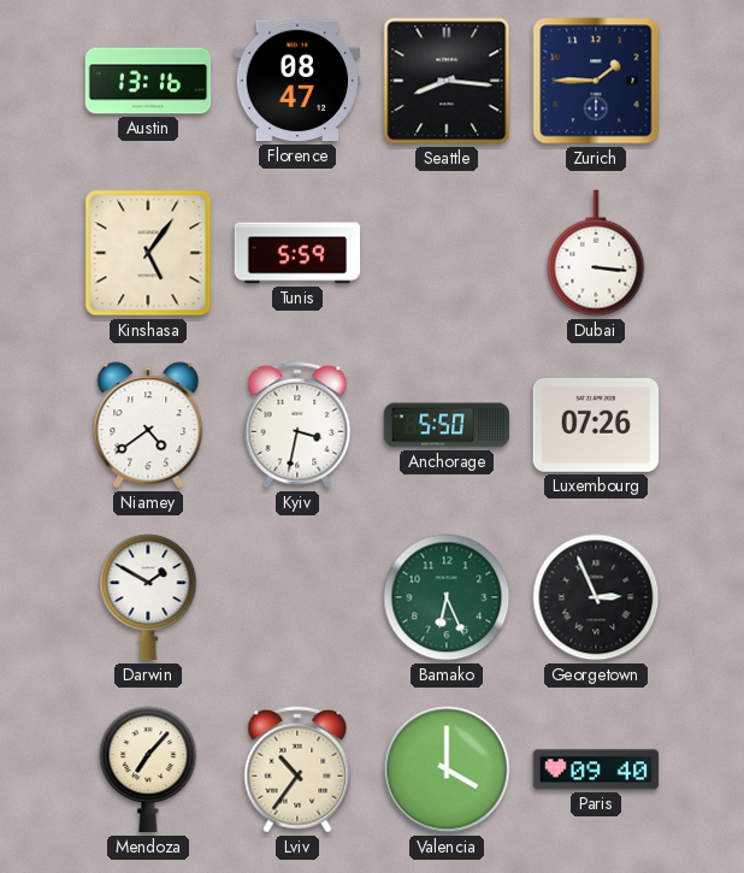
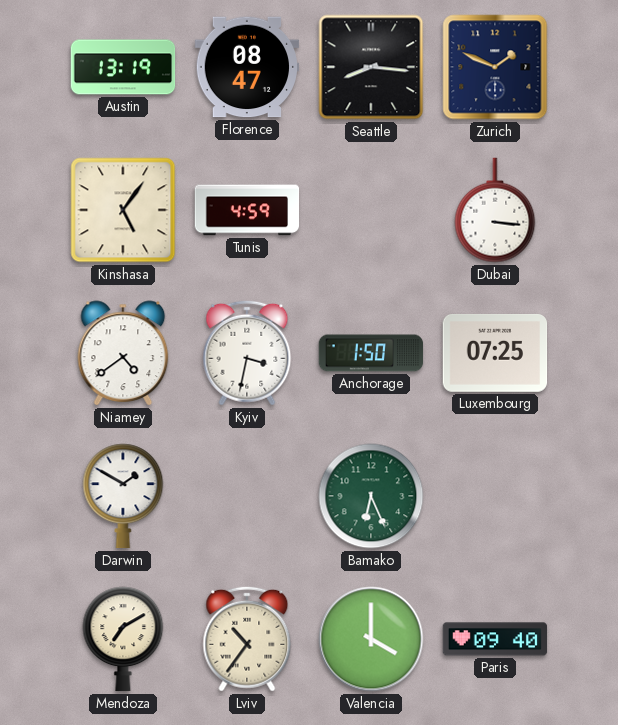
Austin: 13:16 -> 13:19 (123, 67)
Zurich: 1:45 -> 1:49 (495, 67)
Tunis: 5:59 -> 4:59 (247, 210)
Anchorage: 5:50 -> 1:50 (371, 353)
Luxembourg: 07:26 -> 07:25 (495, 354)
Georgetown: 2:56 -> none (596, 597)
Mendoza: 7:07 -> 7:10 (123, 639)
